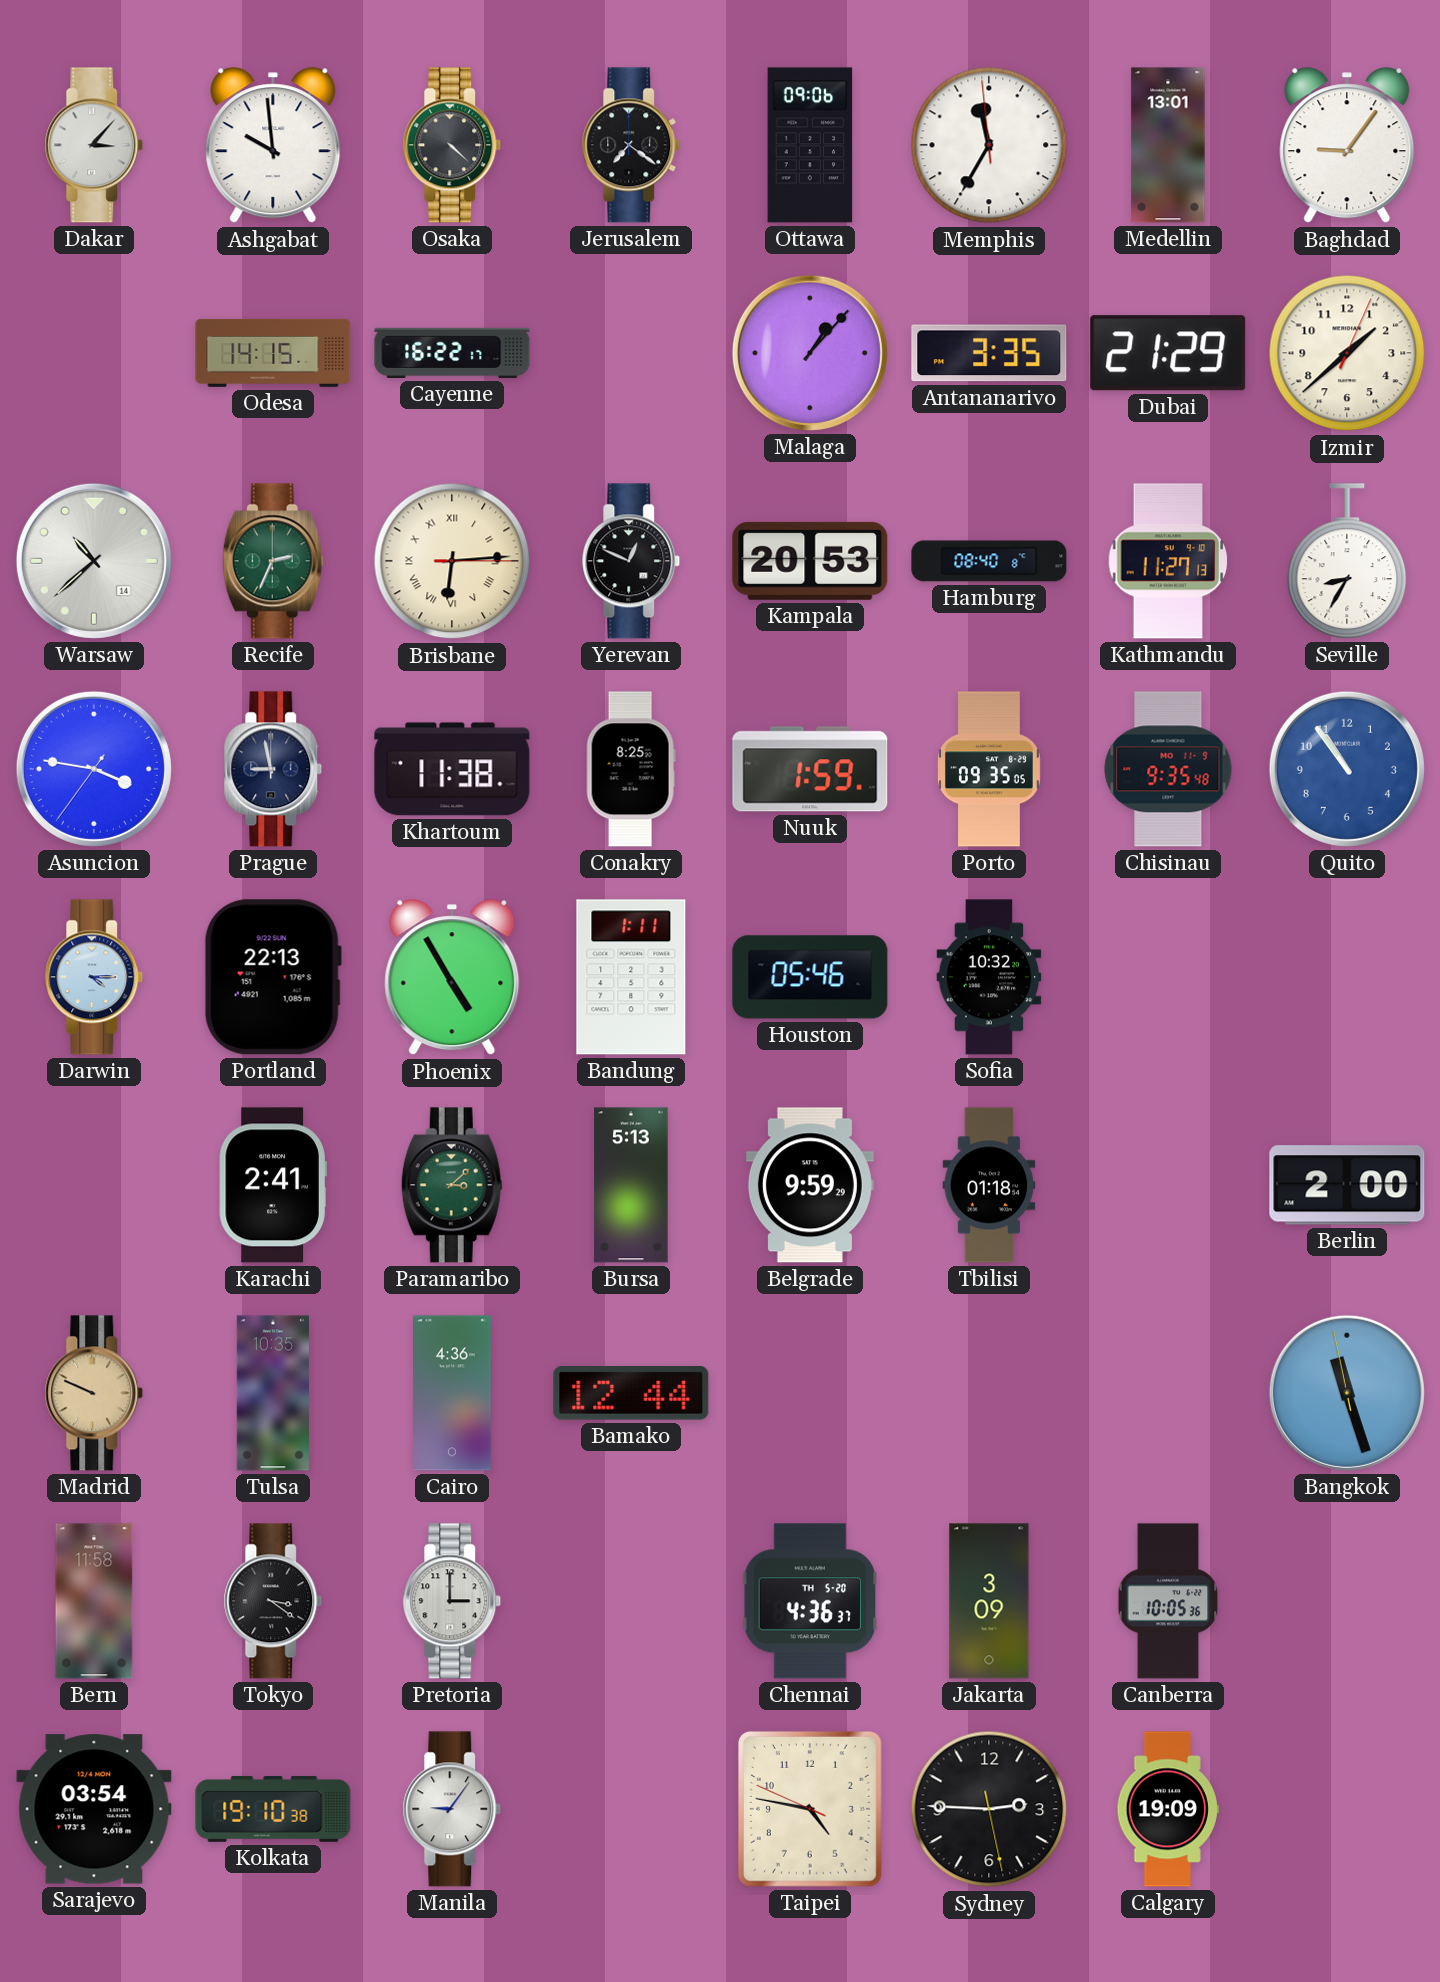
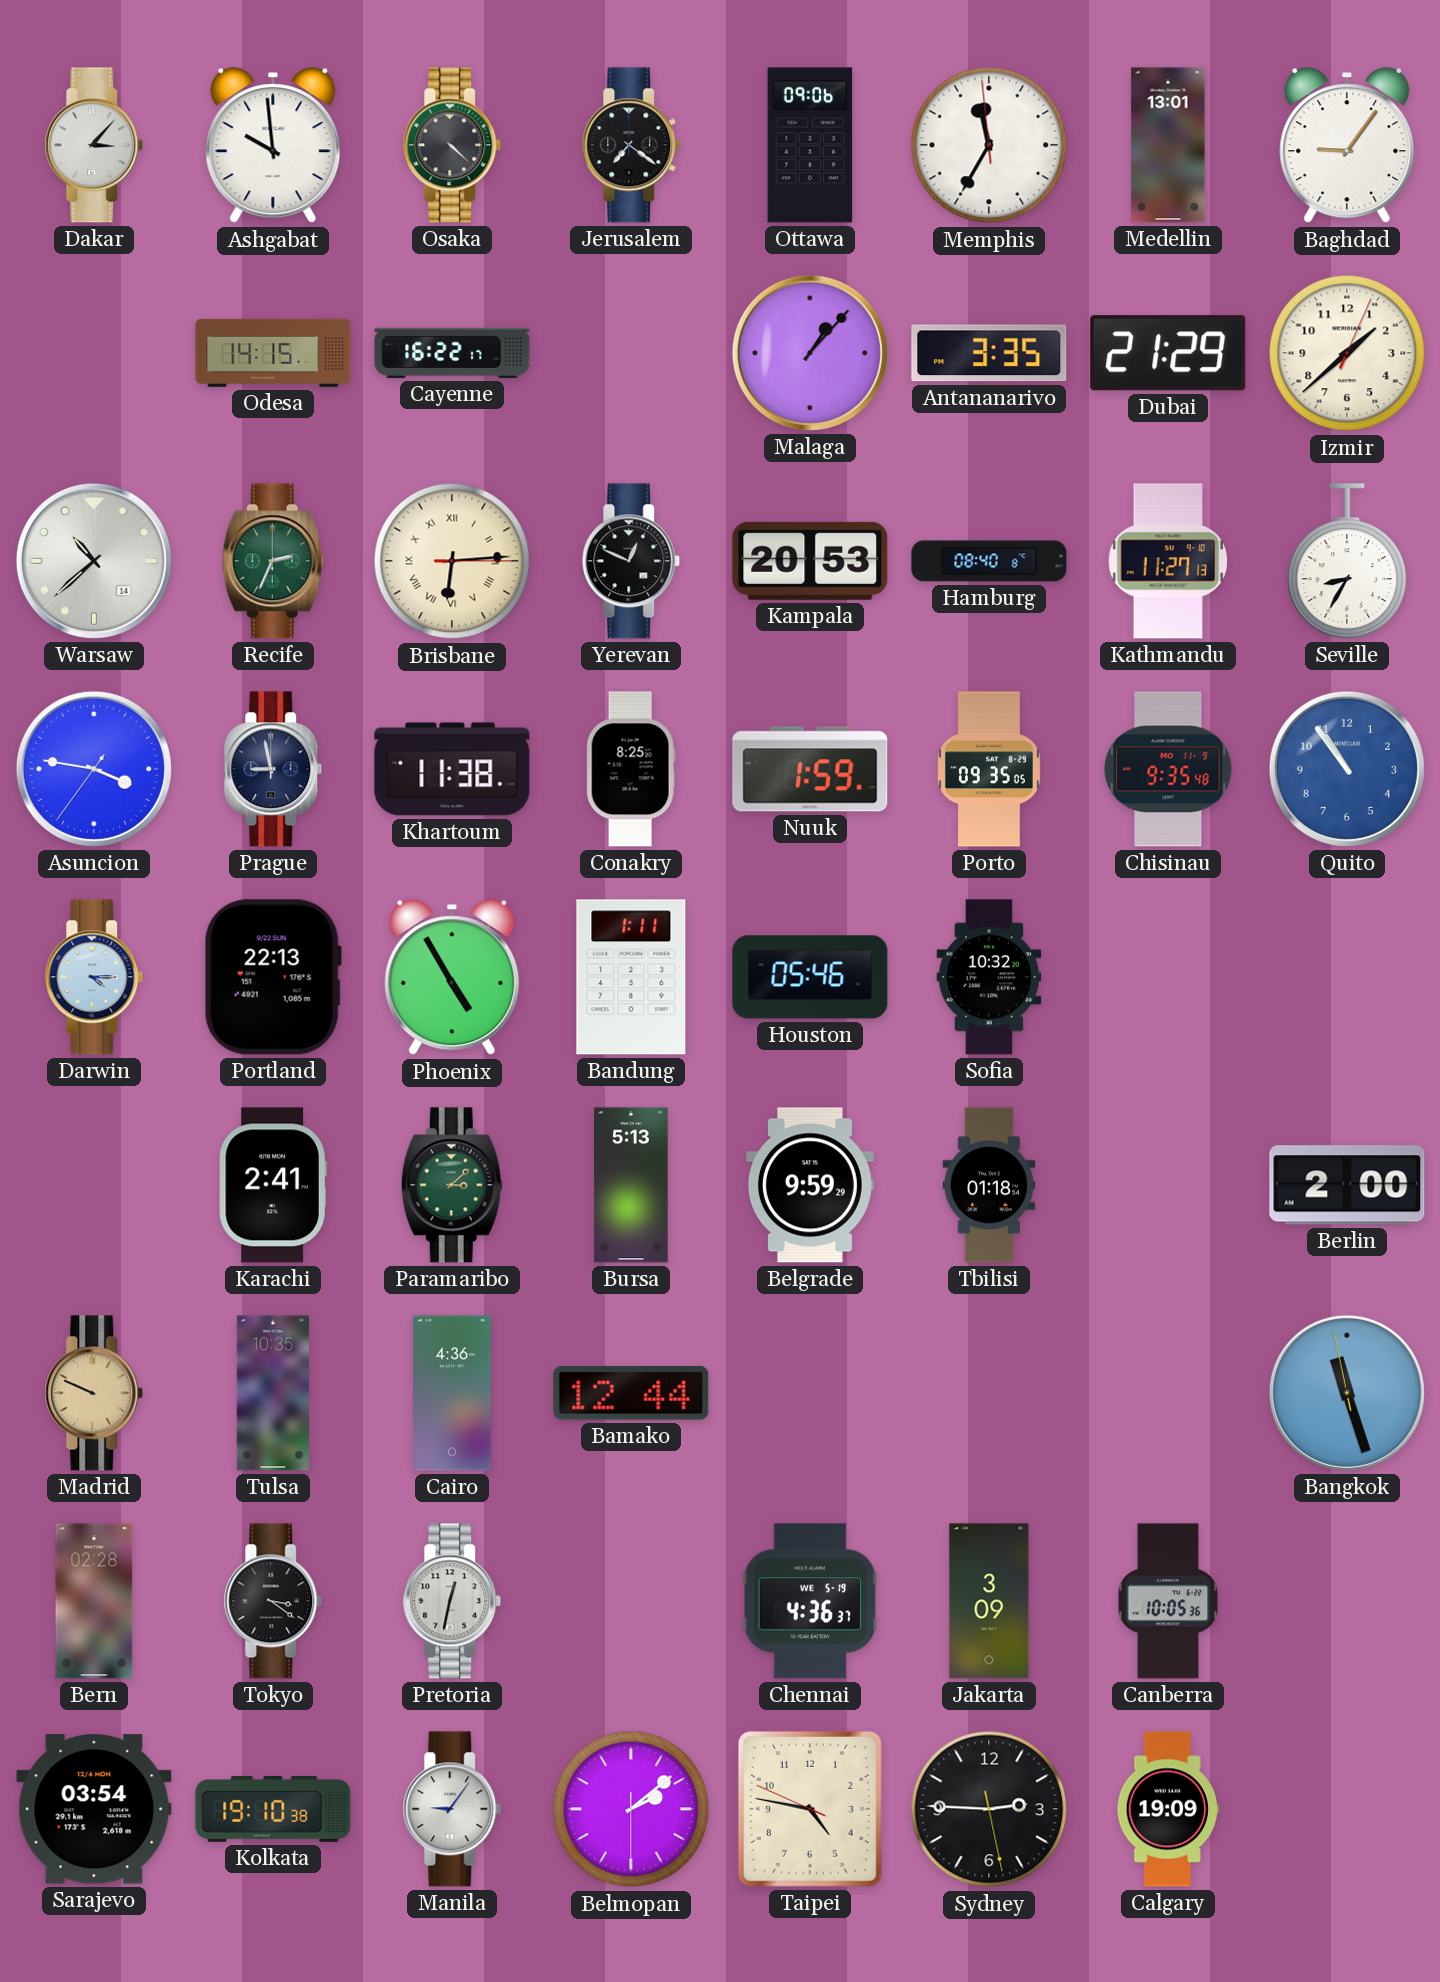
Bern: 11:58 -> 02:28 (94, 1601)
Pretoria: 3:00 -> 12:32 (452, 1601)
Chennai date: TH 5-20 -> WE 5-19 (810, 1601)
Belmopan: none -> 2:08 (631, 1809)
